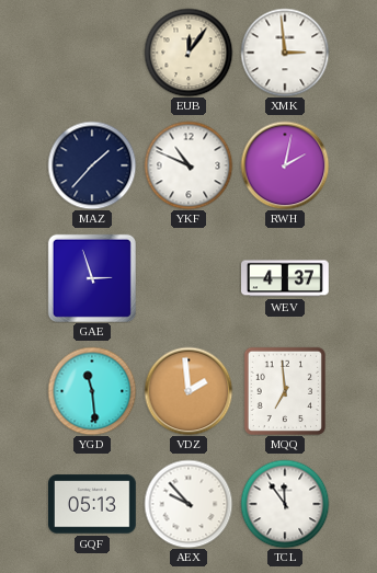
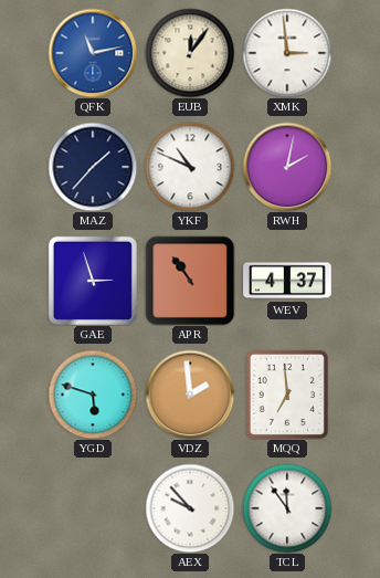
QFK: none -> 11:13 (93, 53)
APR: none -> 10:54 (190, 281)
YGD: 11:29 -> 5:48 (93, 395)
GQF: 05:13 -> none (93, 504)
